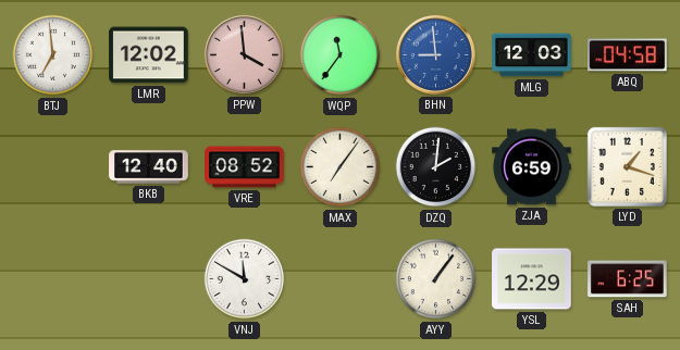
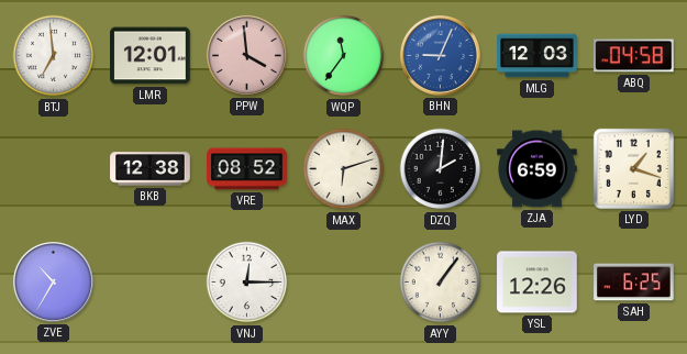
LMR: 12:02 -> 12:01 (151, 56)
BHN: 8:59 -> 9:04 (440, 55)
BKB: 12:40 -> 12:38 (151, 169)
MAX: 7:06 -> 6:12 (344, 169)
ZVE: none -> 10:35 (53, 281)
VNJ: 11:50 -> 12:15 (247, 283)
YSL: 12:29 -> 12:26 (538, 283)
